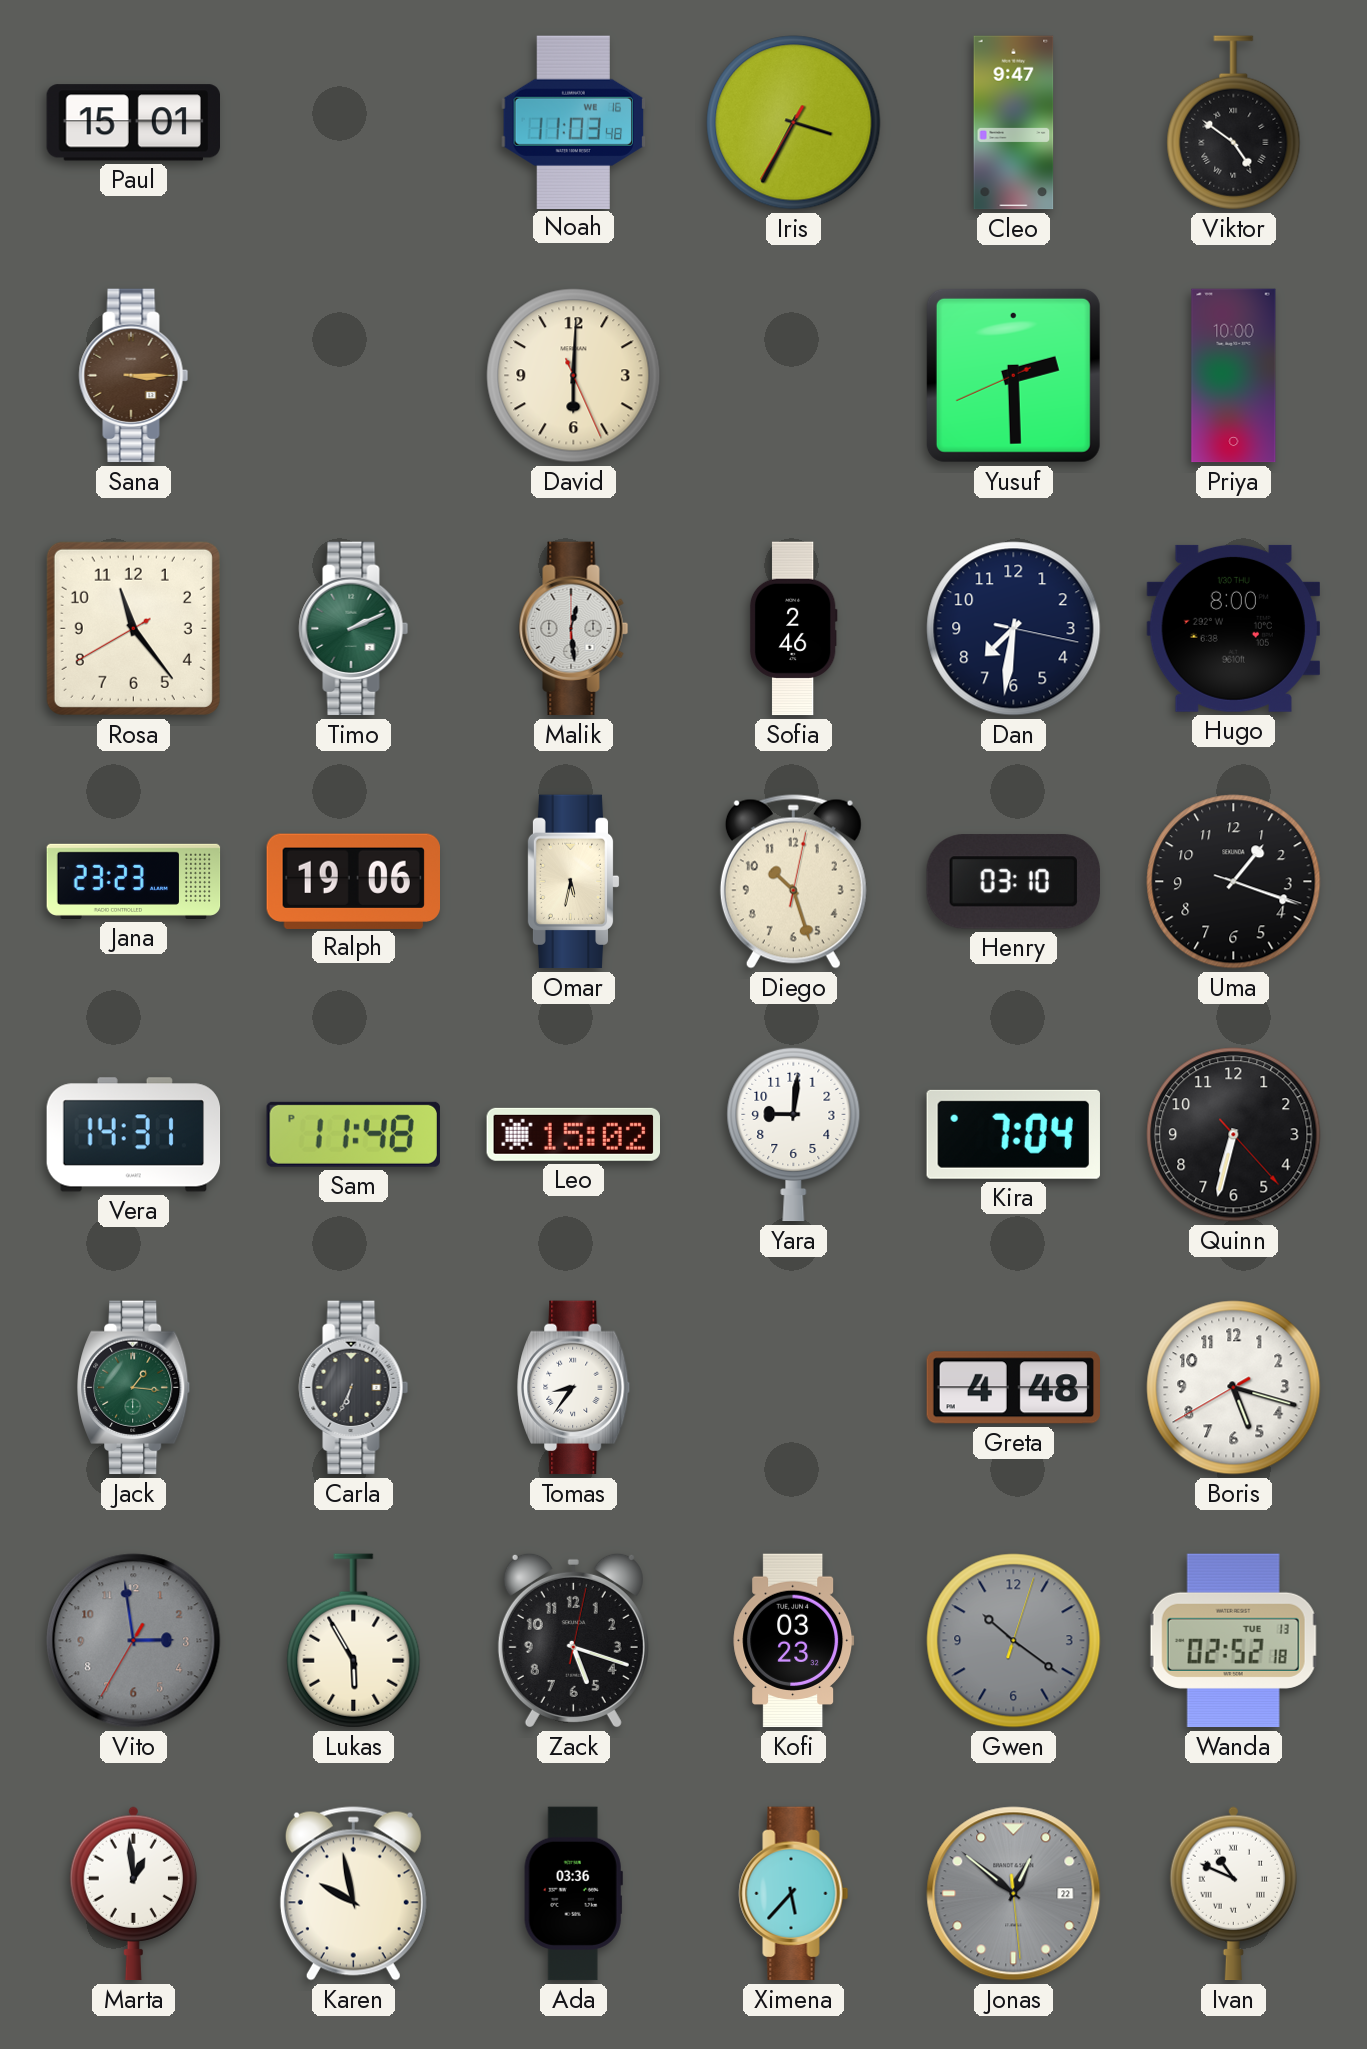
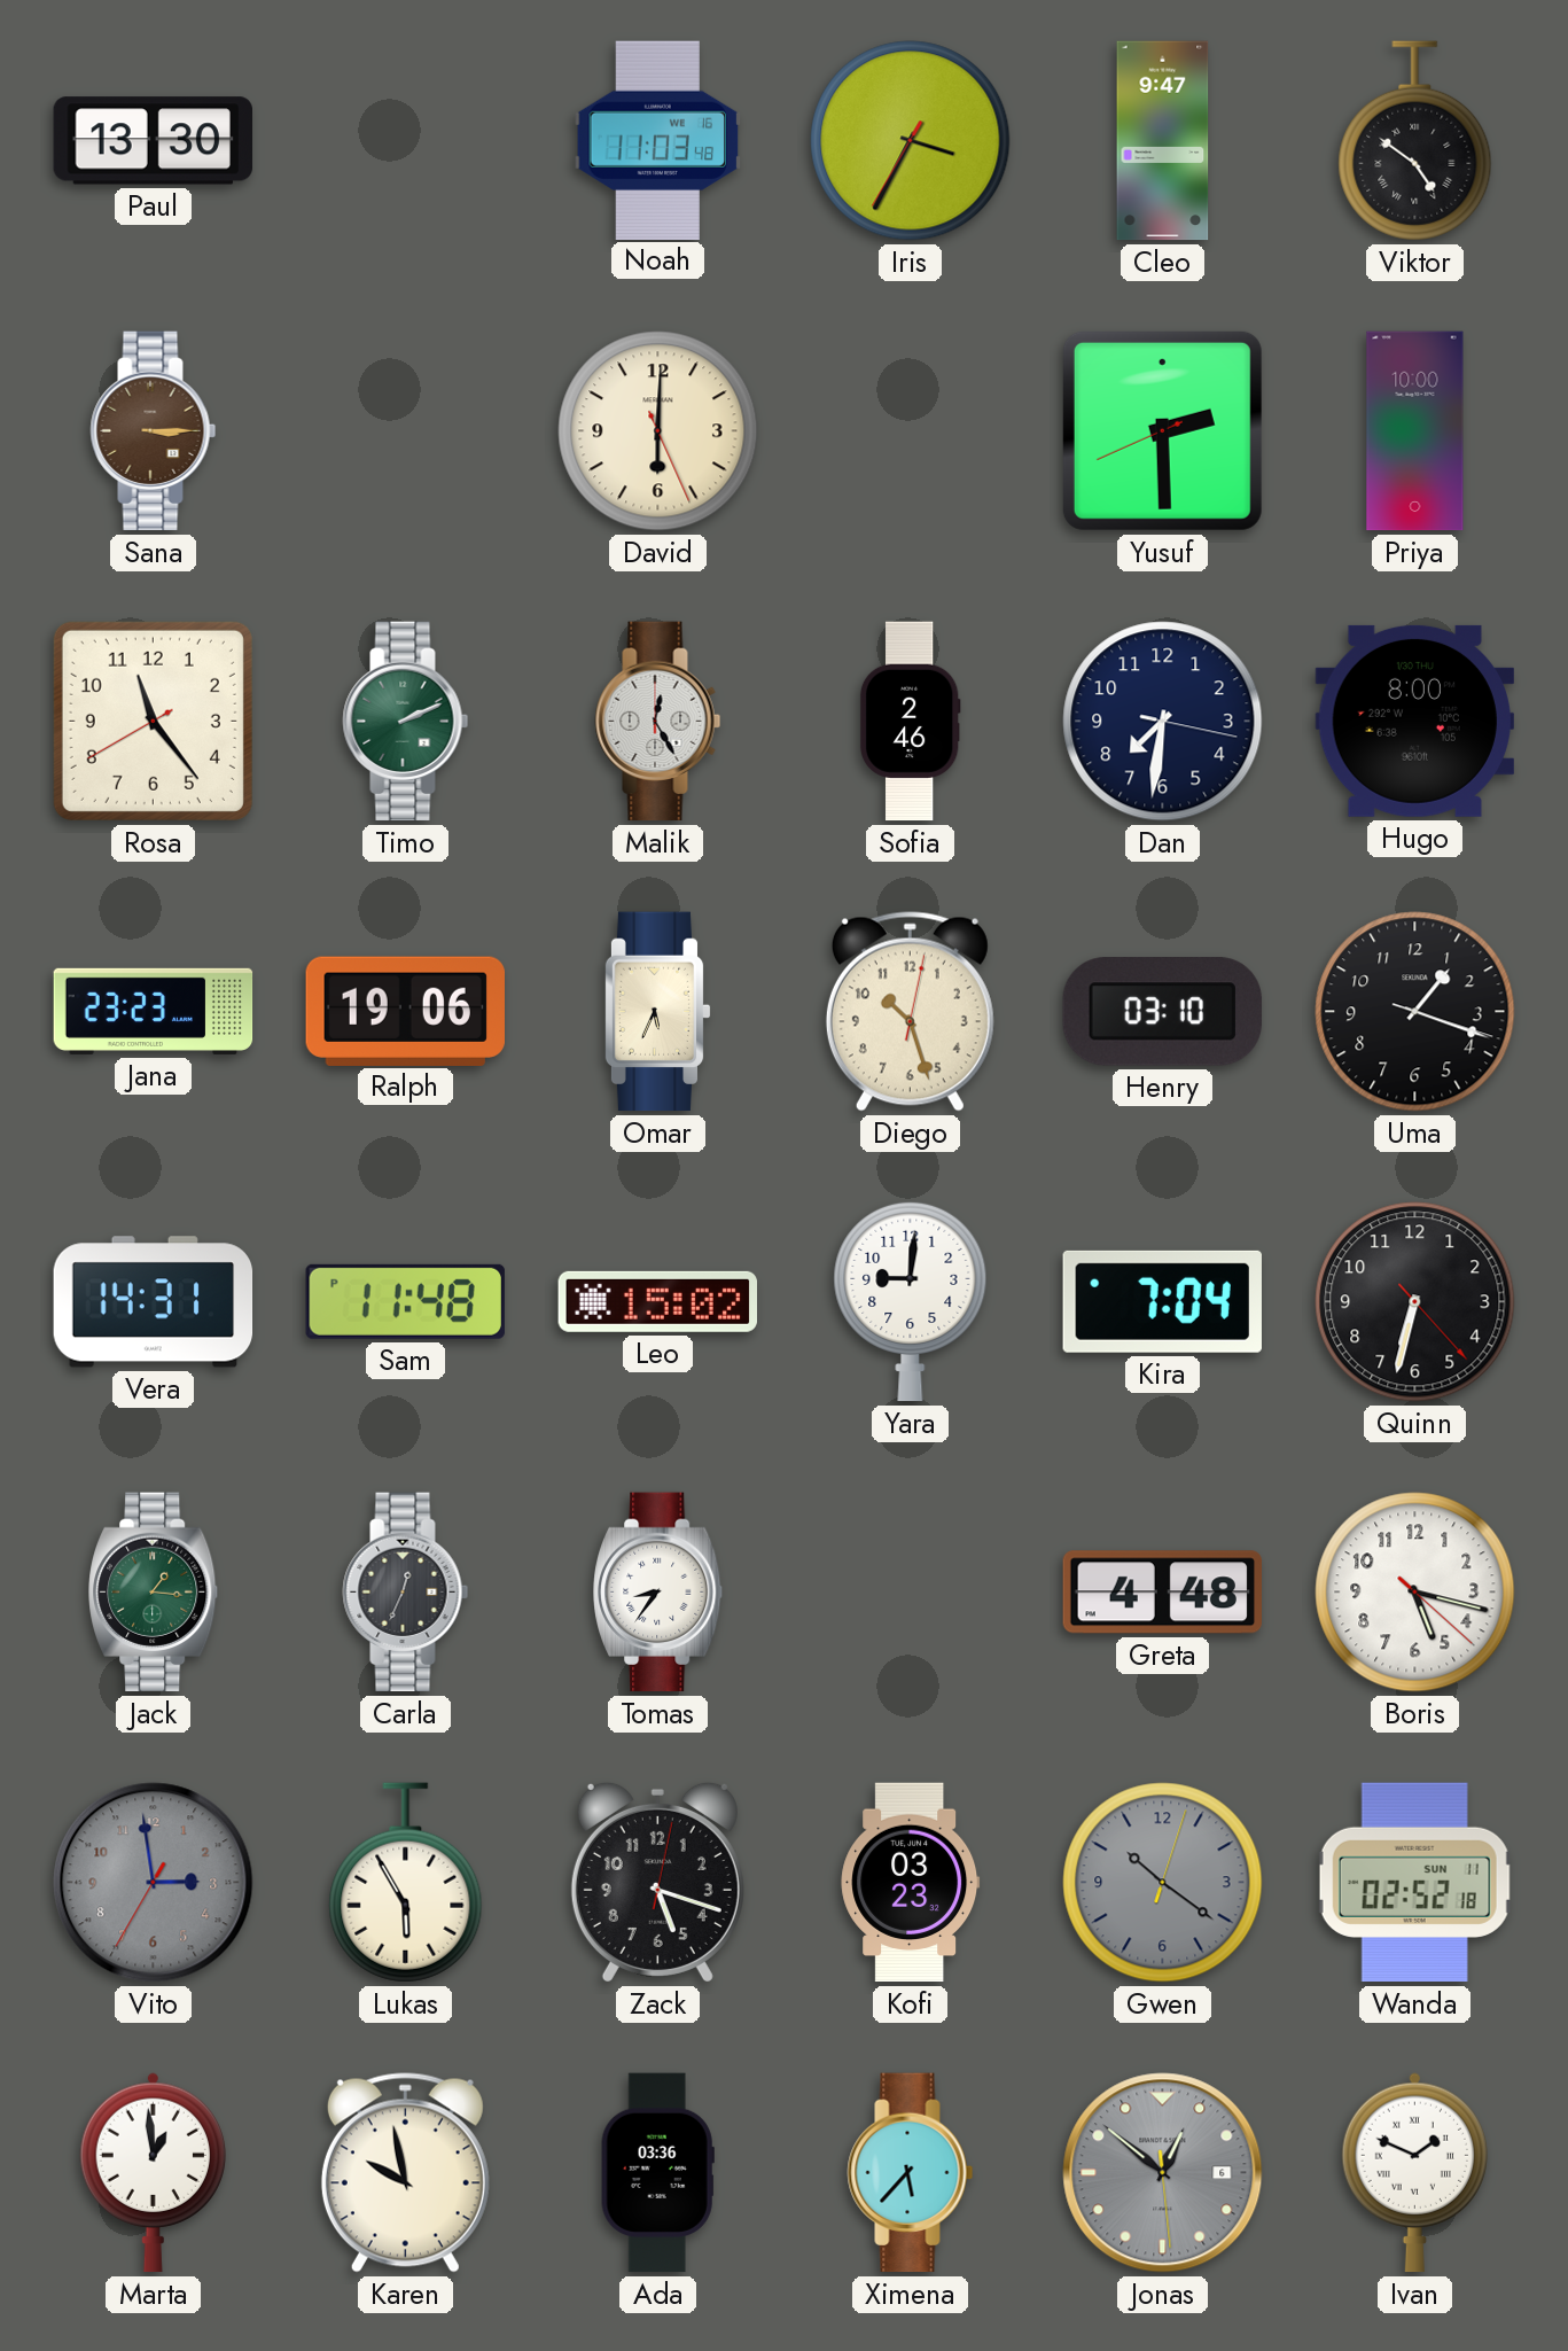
Paul: 15:01 -> 13:30 (153, 141)
Malik: 12:29 -> 12:25 (658, 722)
Omar: 5:32 -> 5:34 (657, 1012)
Carla: 6:34 -> 12:34 (406, 1593)
Boris: 5:17:40 -> 5:17:22 (1415, 1593)
Wanda date: TUE 13 -> SUN 11 (1414, 1883)
Jonas date: 22 -> 6 (1163, 2173)
Ivan: 10:49 -> 1:49 (1414, 2173)
